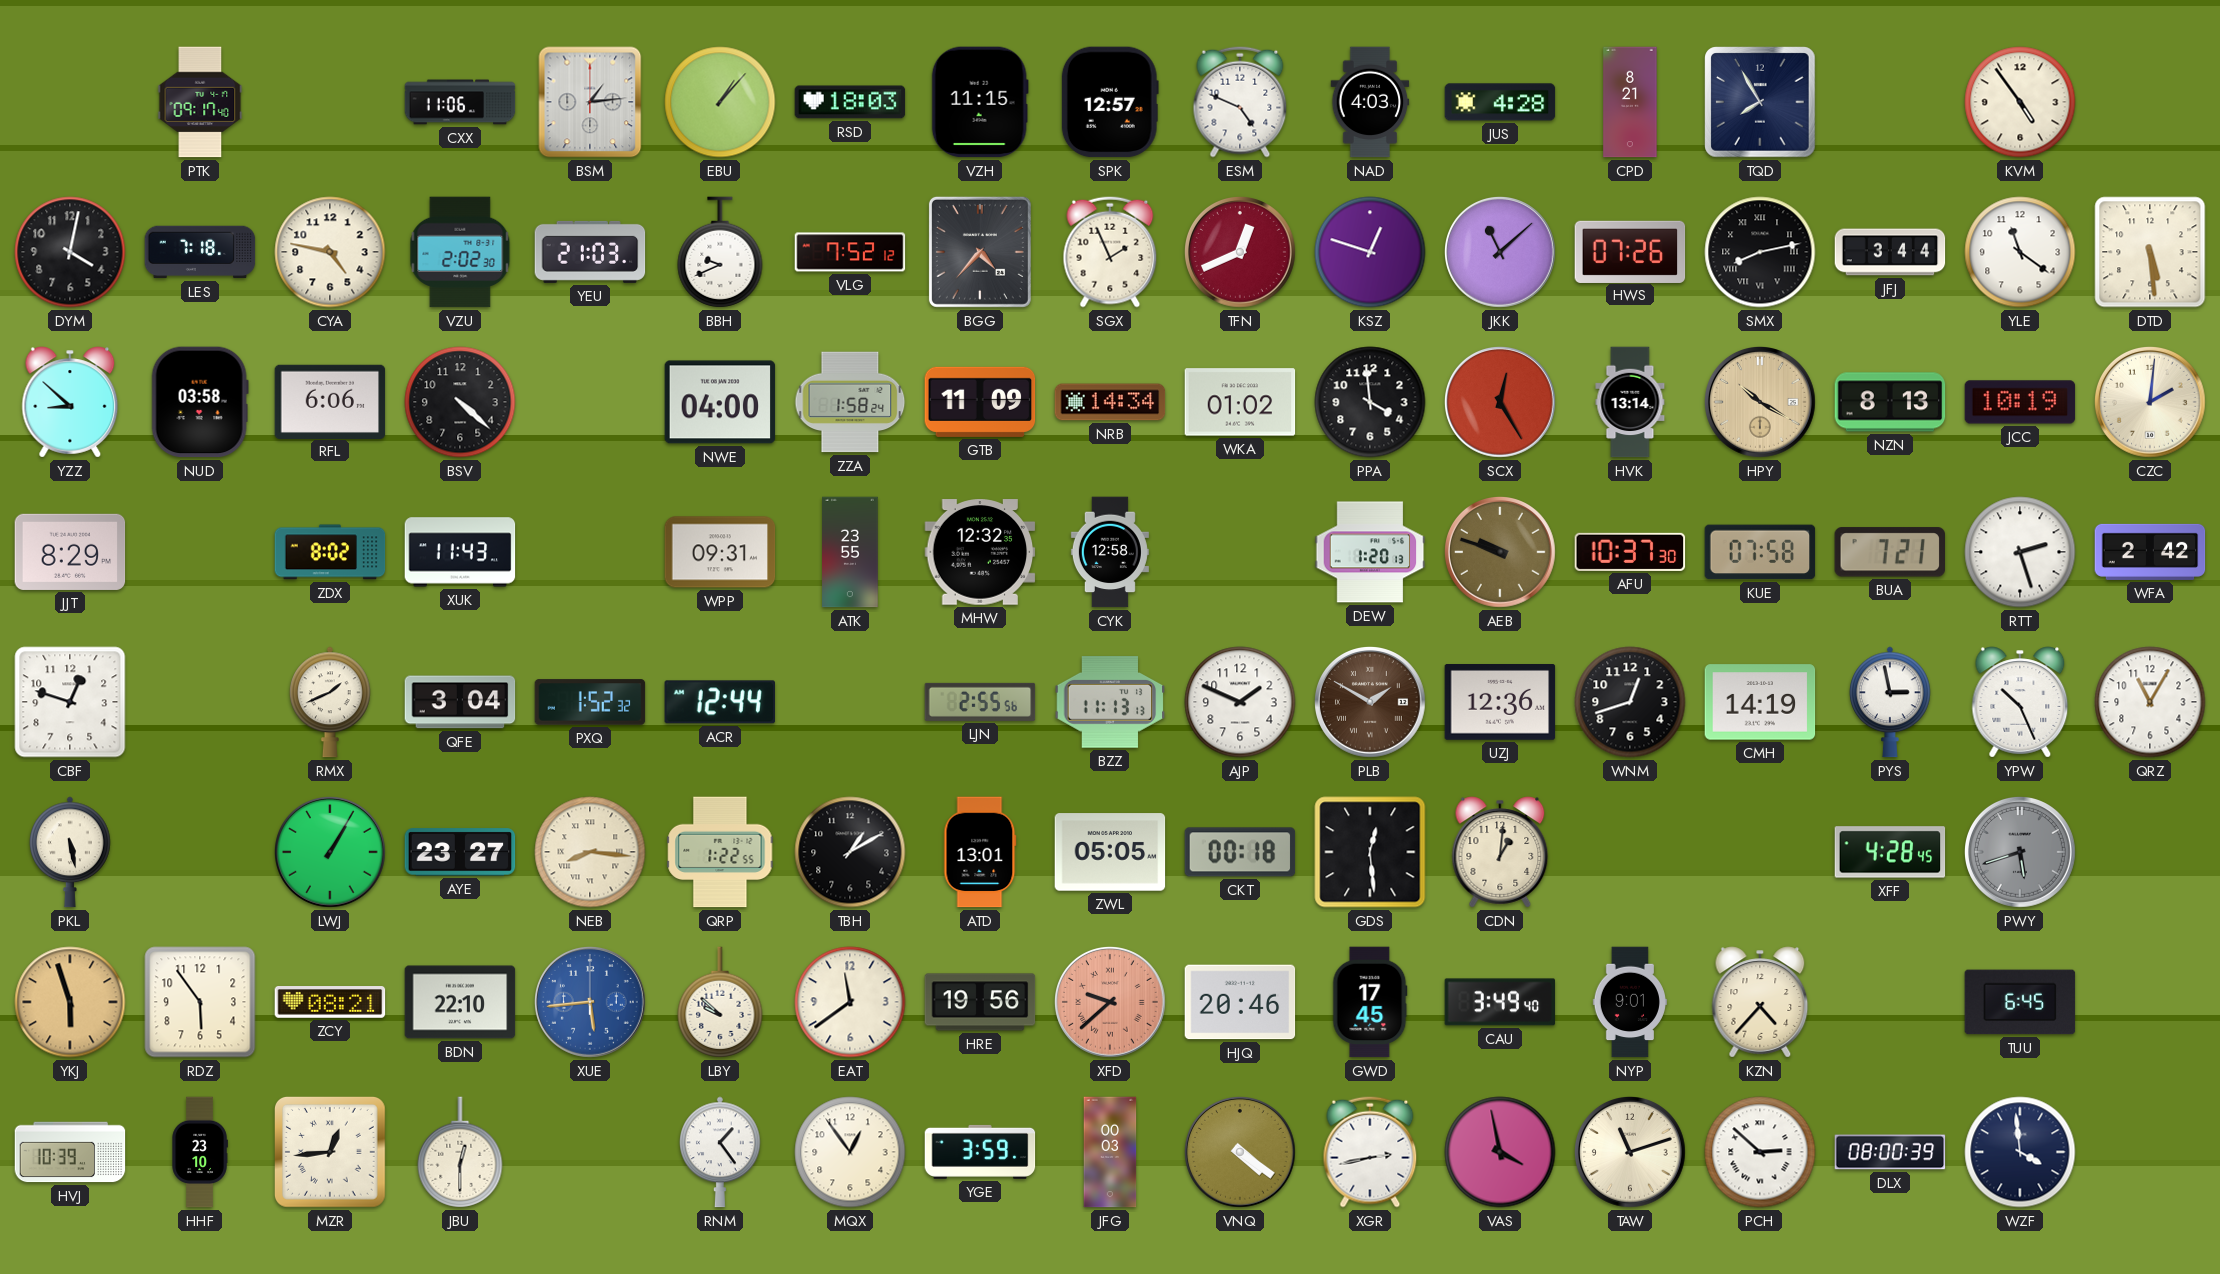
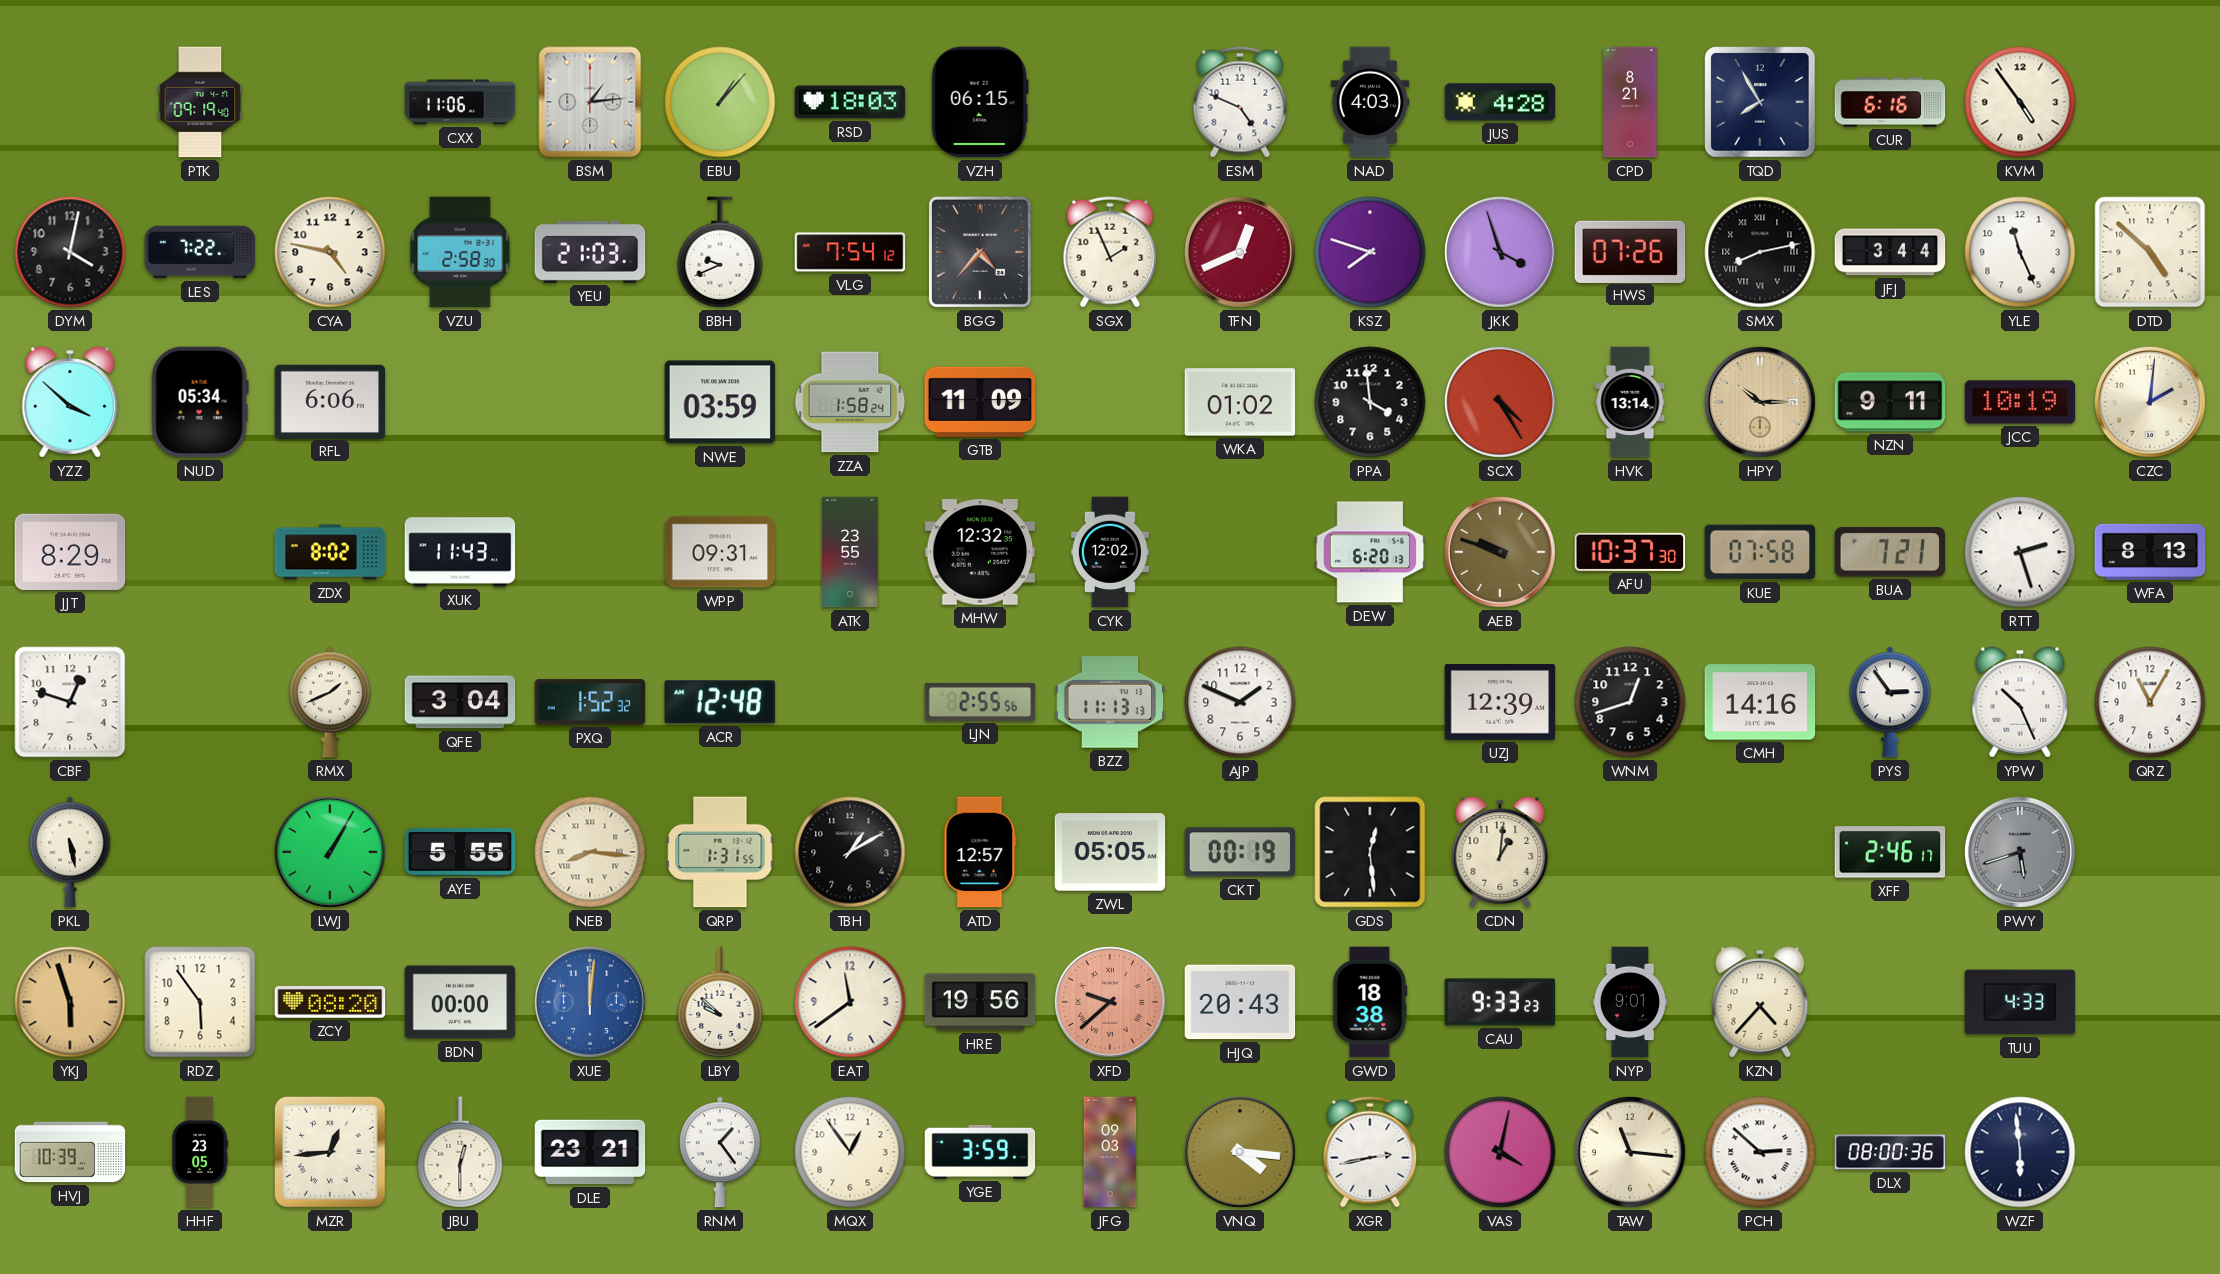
PTK: 09:17 -> 09:19 (200, 102)
VZH: 11:15 -> 06:15 (980, 102)
SPK: 12:57 -> none (1110, 102)
CUR: none -> 6:16 (1890, 102)
LES: 7:18 -> 7:22 (200, 252)
VZU: 2:02 -> 2:58 (460, 252)
VLG: 7:52 -> 7:54 (850, 252)
KSZ: 12:48 -> 7:48 (1370, 252)
JKK: 11:08 -> 3:57 (1501, 253)
YLE: 11:21 -> 11:26 (2020, 252)
DTD: 5:29 -> 4:52 (2150, 252)
YZZ: 8:52 -> 3:52 (70, 402)
NUD: 03:58 -> 05:34 (200, 402)
BSV: 4:22 -> none (460, 402)
NWE: 04:00 -> 03:59 (720, 402)
NRB: 14:34 -> none (1110, 402)
SCX: 12:25 -> 4:25 (1501, 403)
HPY: 10:20 -> 10:15 (1761, 403)
NZN: 8:13 -> 9:11 (1890, 402)
CYK: 12:58 -> 12:02 (1110, 552)
DEW: 1:20 -> 6:20 (1370, 552)
WFA: 2:42 -> 8:13 (2150, 552)
ACR: 12:44 -> 12:48 (719, 702)
PLB: 1:50 -> none (1371, 703)
UZJ: 12:36 -> 12:39 (1500, 703)
CMH: 14:19 -> 14:16 (1760, 702)
PYS: 2:58 -> 2:54 (1891, 702)
AYE: 23:27 -> 5:55 (460, 852)
QRP: 1:22 -> 1:31 (720, 852)
ATD: 13:01 -> 12:57 (980, 852)
CKT: 00:18 -> 00:19 (1240, 852)
XFF: 4:28 -> 2:46 (1890, 852)
ZCY: 08:21 -> 08:20 (330, 1003)
BDN: 22:10 -> 00:00 (460, 1002)
XUE: 5:44 -> 12:01 (591, 1003)
HJQ: 20:46 -> 20:43 (1240, 1002)
GWD: 17:45 -> 18:38 (1370, 1002)
CAU: 3:49 -> 9:33 (1500, 1002)
TUU: 6:45 -> 4:33 (2020, 1002)
HHF: 23:10 -> 23:05 (200, 1152)
DLE: none -> 23:21 (590, 1152)
JFG: 00:03 -> 09:03 (1110, 1152)
VNQ: 4:21 -> 4:16 (1241, 1153)
VAS: 3:58 -> 4:02 (1500, 1152)
TAW: 11:12 -> 11:16 (1631, 1153)
DLX: 08:00:39 -> 08:00:36 (1890, 1152)
WZF: 3:59 -> 5:59 (2020, 1152)
